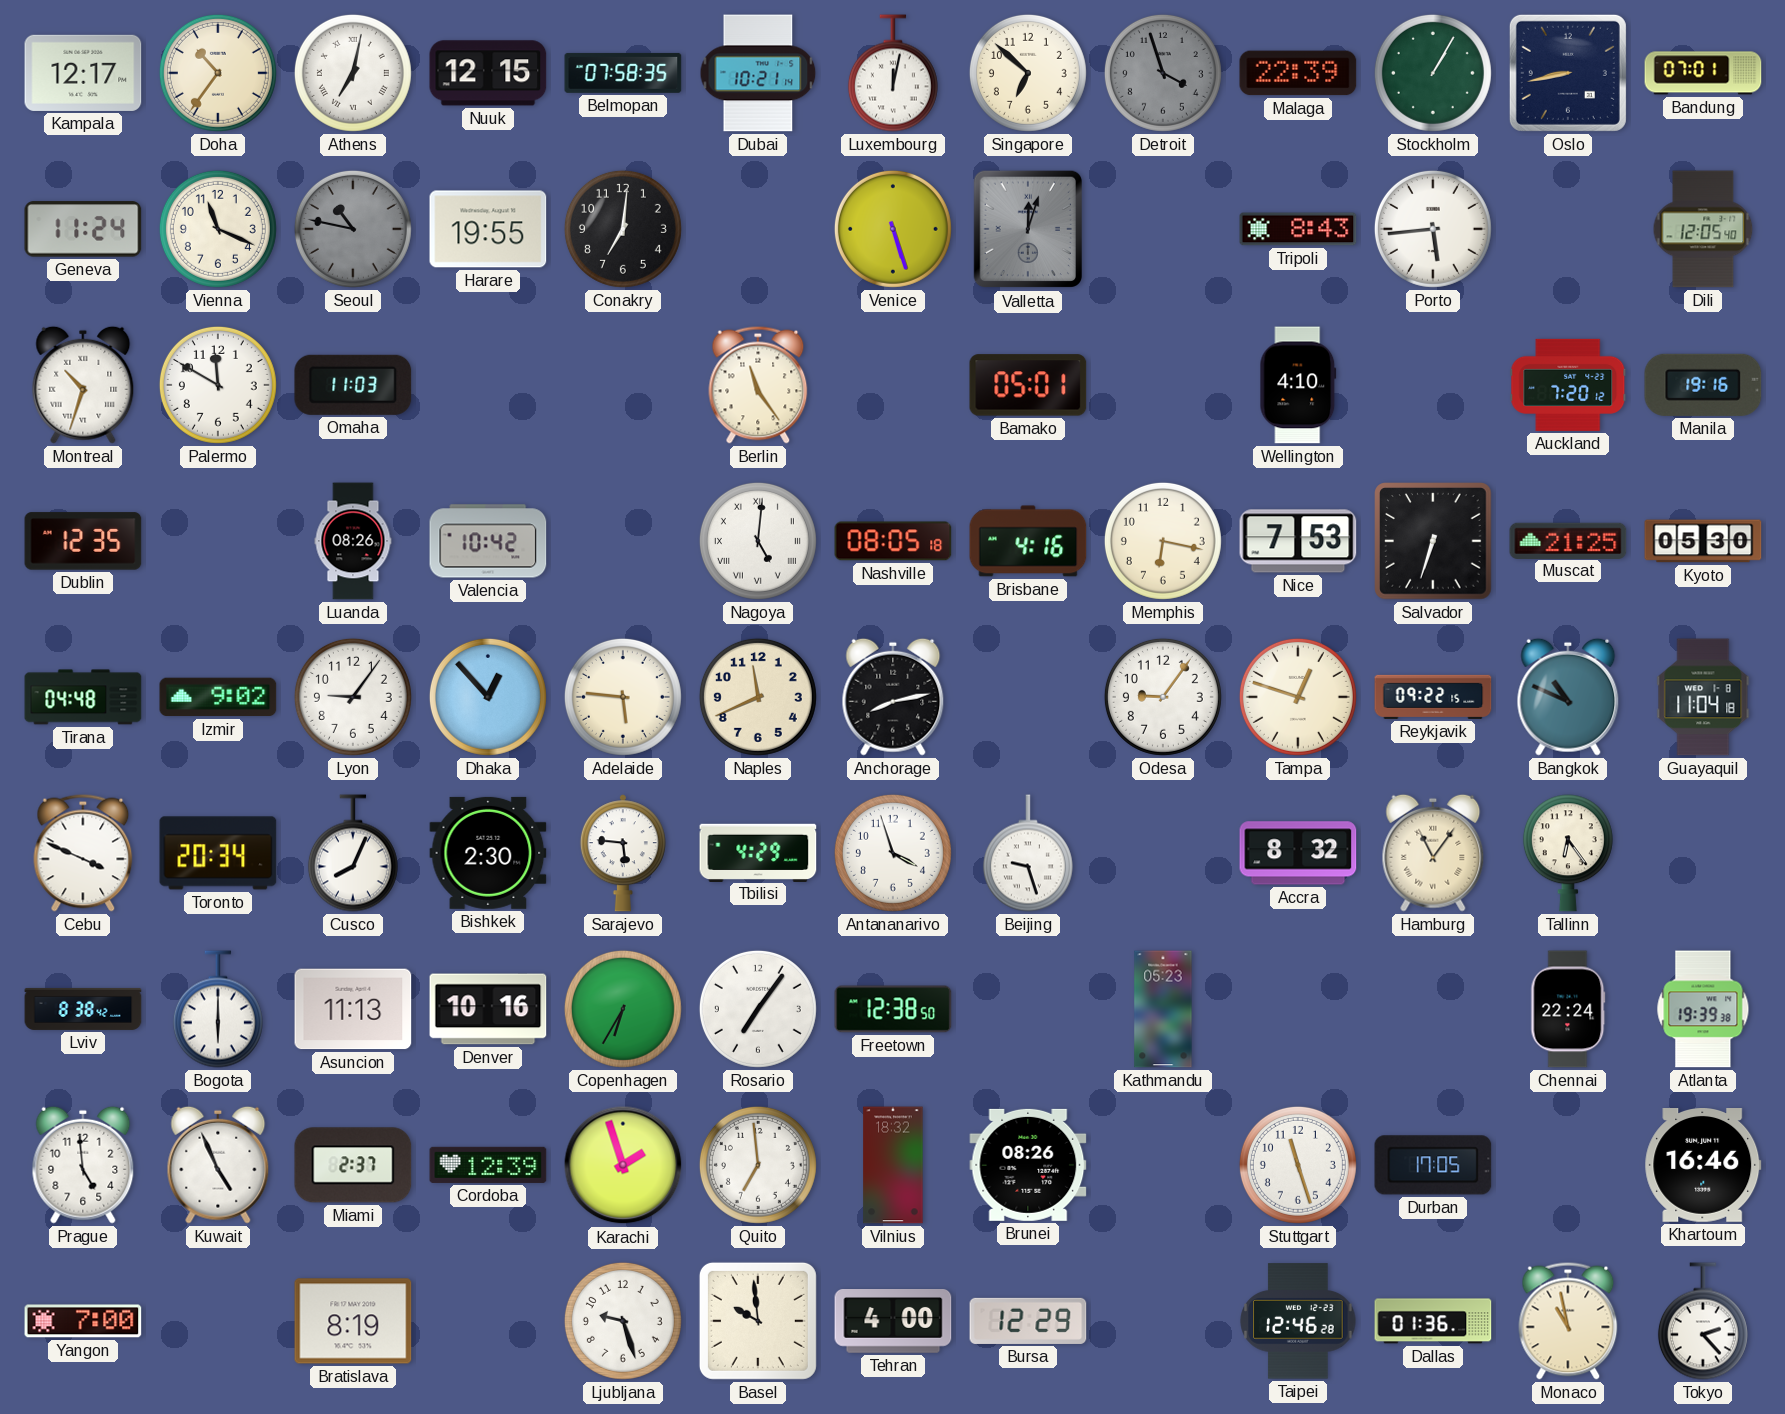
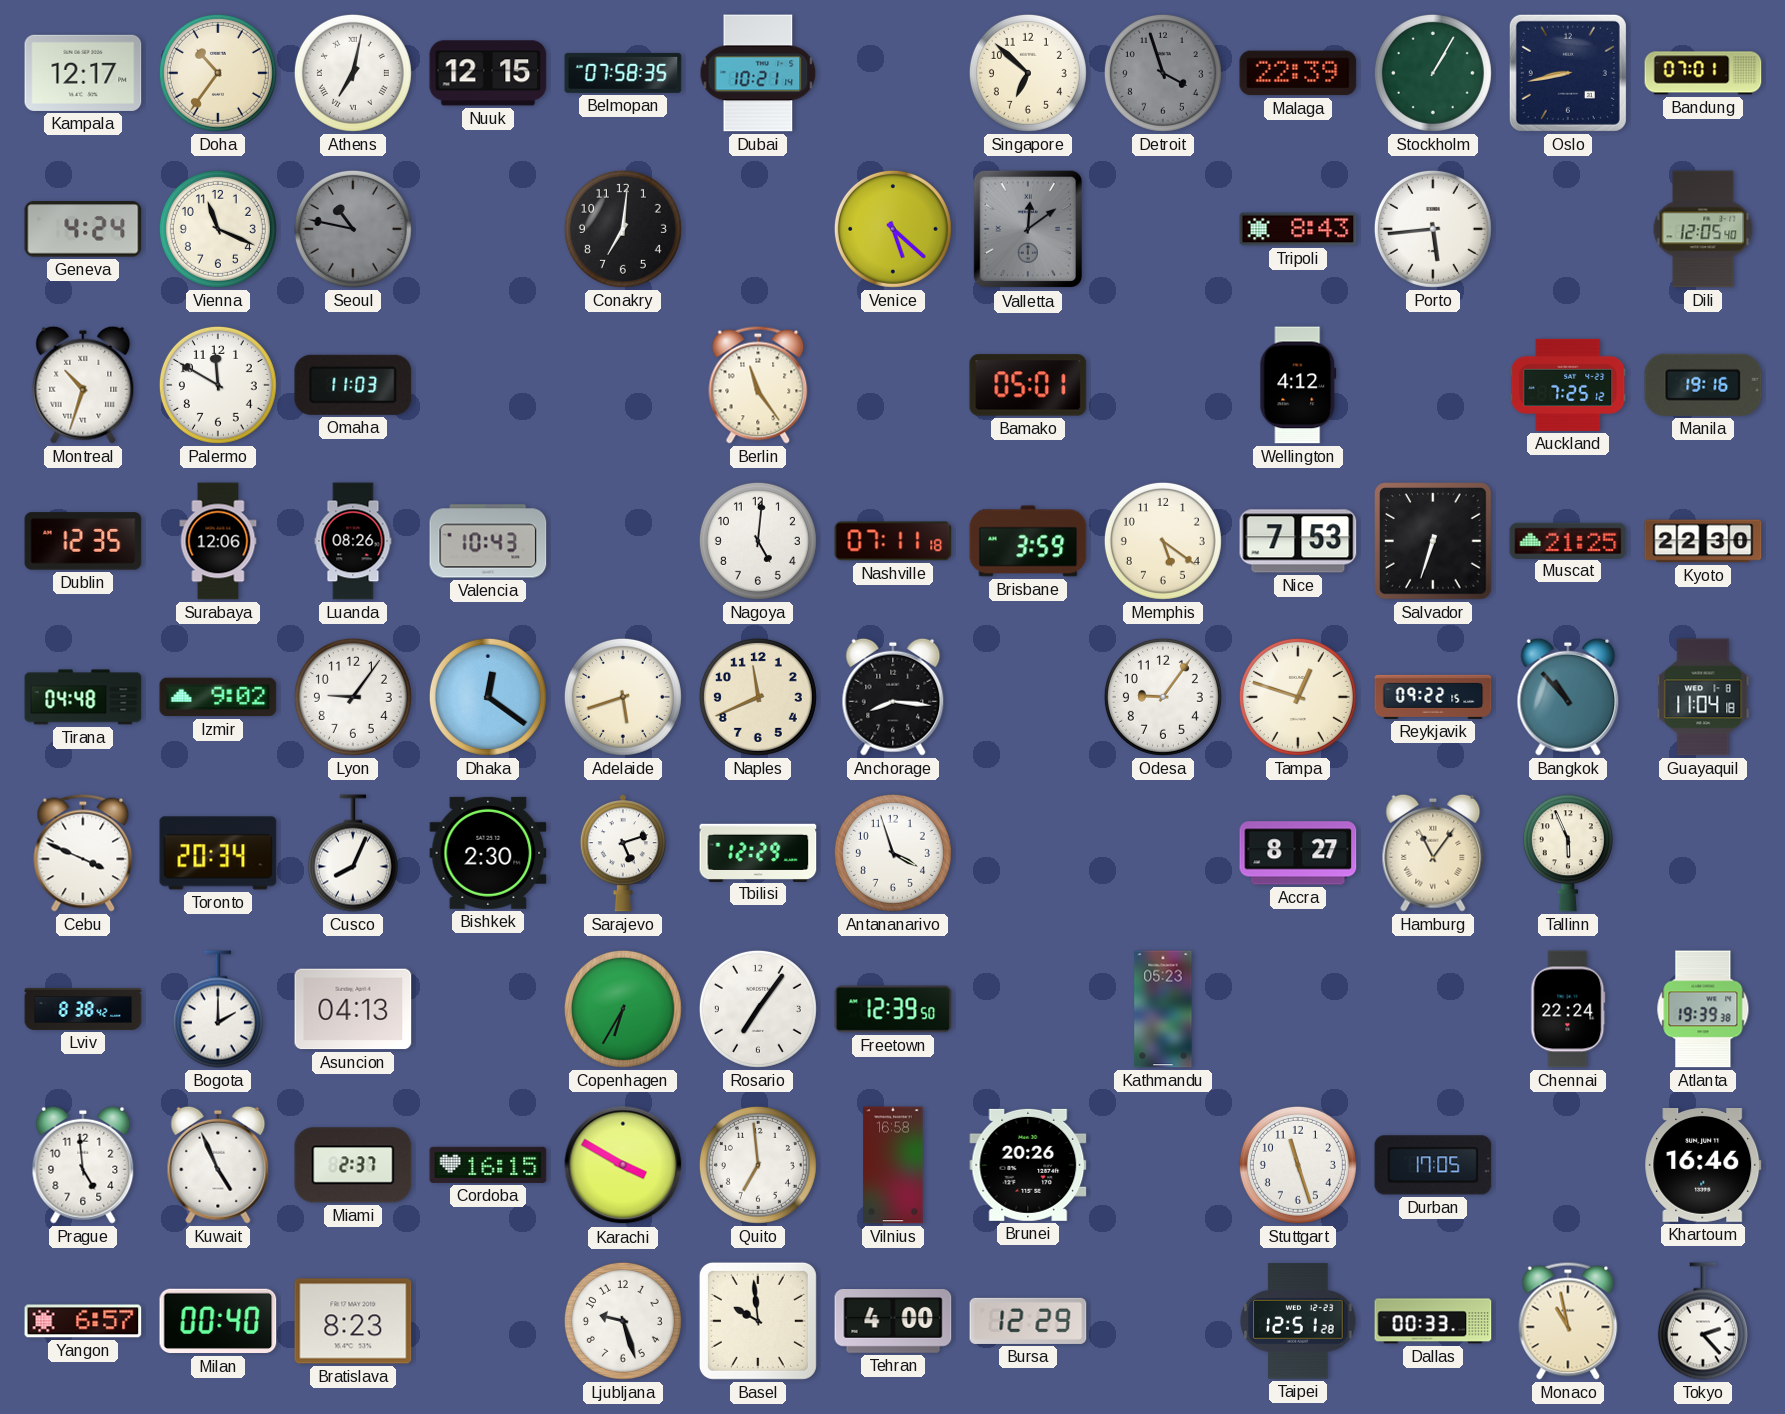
Luxembourg: 12:02 -> none (893, 73)
Geneva: 11:24 -> 4:24 (83, 229)
Harare: 19:55 -> none (488, 229)
Venice: 5:27 -> 5:22 (893, 229)
Valletta: 12:03 -> 12:09 (1027, 229)
Wellington: 4:10 -> 4:12 (1298, 385)
Auckland: 7:20 -> 7:25 (1568, 385)
Surabaya: none -> 12:06 (218, 541)
Valencia: 10:42 -> 10:43 (488, 541)
Nagoya numerals: Roman -> Arabic (758, 541)
Nashville: 08:05 -> 07:11 (893, 541)
Brisbane: 4:16 -> 3:59 (1028, 541)
Memphis: 6:17 -> 5:21 (1163, 541)
Kyoto: 05:30 -> 22:30 (1703, 541)
Dhaka: 12:53 -> 12:21 (488, 697)
Adelaide: 5:46 -> 5:42 (623, 697)
Anchorage: 8:13 -> 8:16 (893, 697)
Bangkok: 10:49 -> 10:53 (1568, 697)
Sarajevo: 5:46 -> 5:12 (623, 853)
Tbilisi: 4:29 -> 12:29 (758, 852)
Beijing: 9:27 -> none (1028, 853)
Accra: 8:32 -> 8:27 (1298, 853)
Tallinn: 6:24 -> 5:56 (1568, 853)
Bogota: 6:00 -> 2:00 (218, 1009)
Asuncion: 11:13 -> 04:13 (353, 1009)
Denver: 10:16 -> none (488, 1009)
Freetown: 12:38 -> 12:39 (893, 1009)
Cordoba: 12:39 -> 16:15 (488, 1165)
Karachi: 1:57 -> 3:50 (623, 1165)
Vilnius: 18:32 -> 16:58 (893, 1165)
Brunei: 08:26 -> 20:26 (1028, 1165)
Yangon: 7:00 -> 6:57 (83, 1321)
Milan: none -> 00:40 (218, 1321)
Bratislava: 8:19 -> 8:23 (353, 1321)
Taipei: 12:46 -> 12:51 (1298, 1321)
Dallas: 01:36 -> 00:33 (1433, 1321)
